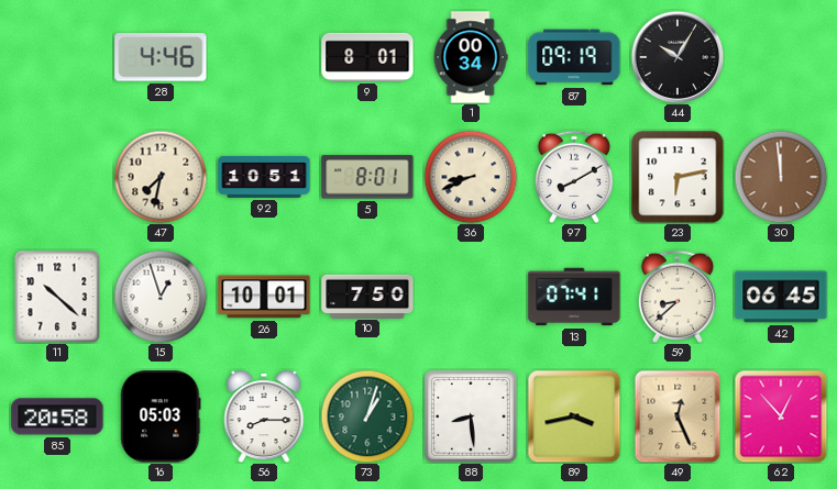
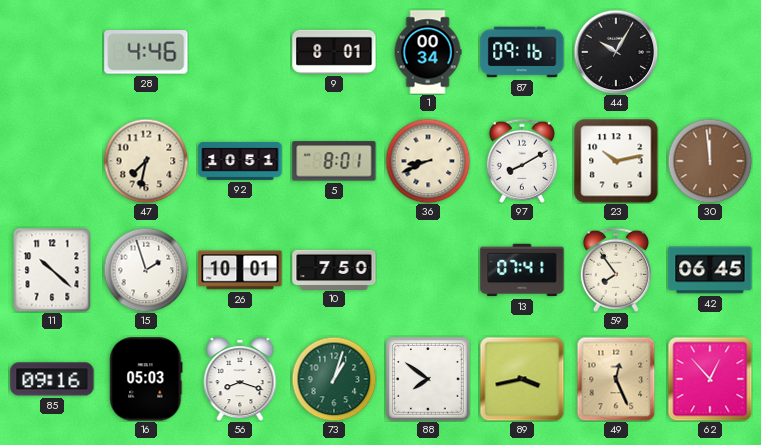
87: 09:19 -> 09:16 (522, 52)
23: 6:13 -> 10:13 (616, 161)
15: 12:57 -> 1:57 (146, 270)
59: 8:38 -> 7:54 (616, 270)
85: 20:58 -> 09:16 (52, 379)
56: 8:15 -> 8:18 (240, 379)
88: 8:29 -> 7:51 (428, 379)
